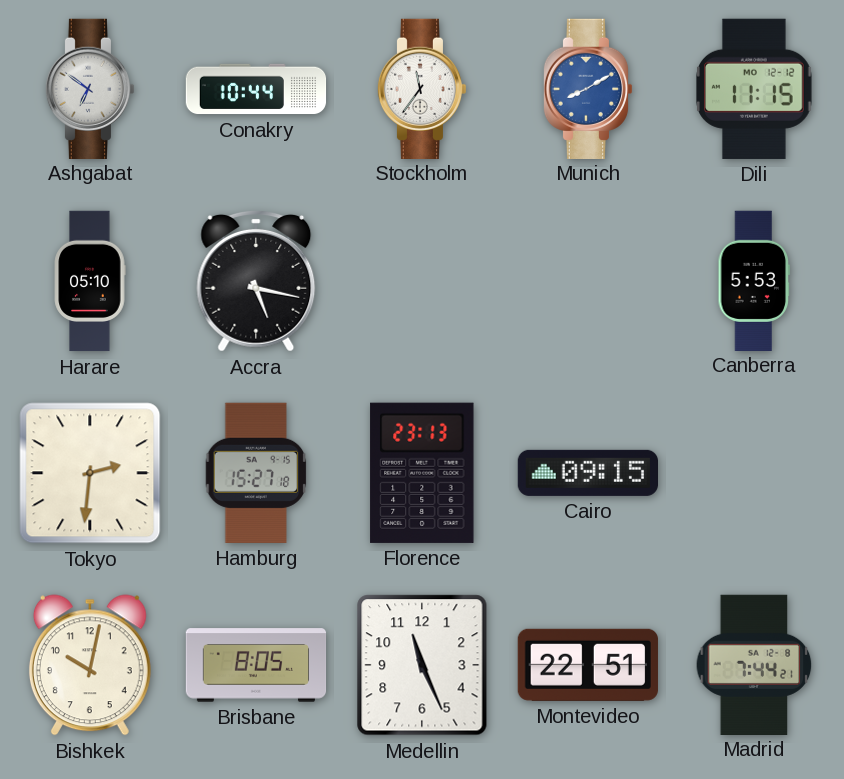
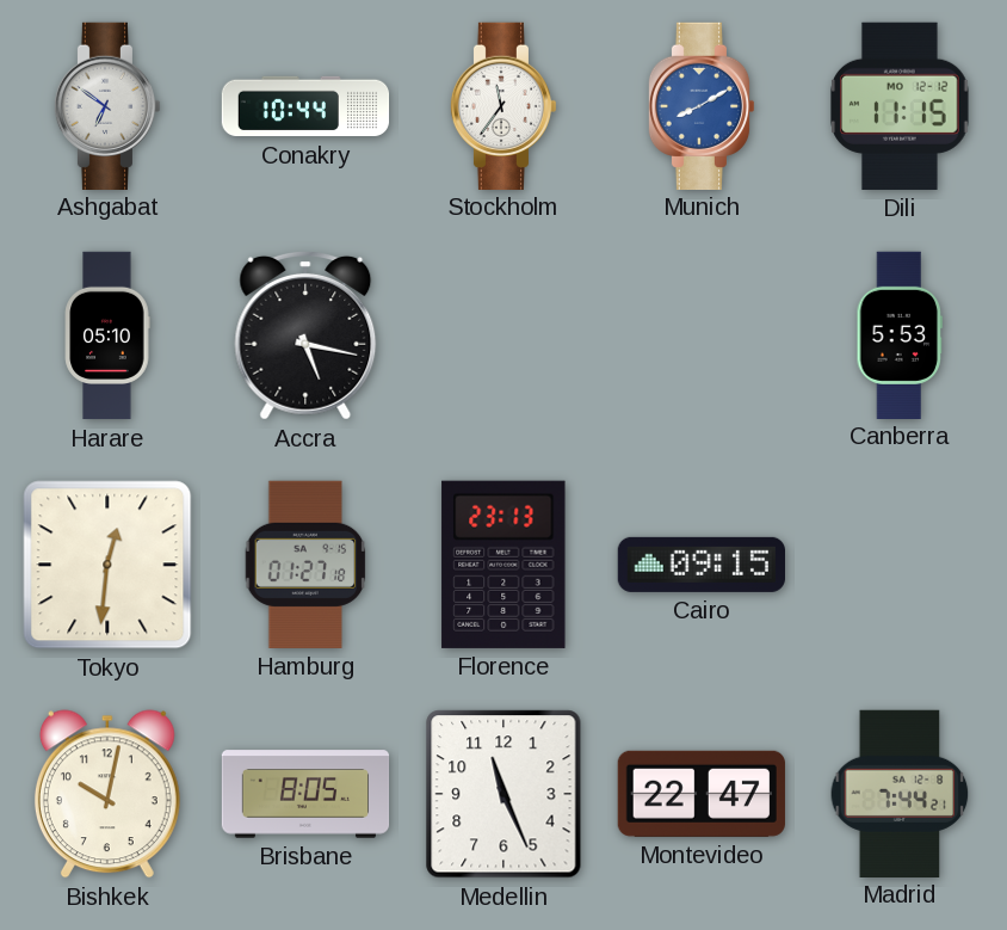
Tokyo: 2:31 -> 12:31 (107, 565)
Hamburg: 15:27 -> 01:27 (305, 565)
Montevideo: 22:51 -> 22:47 (702, 794)
